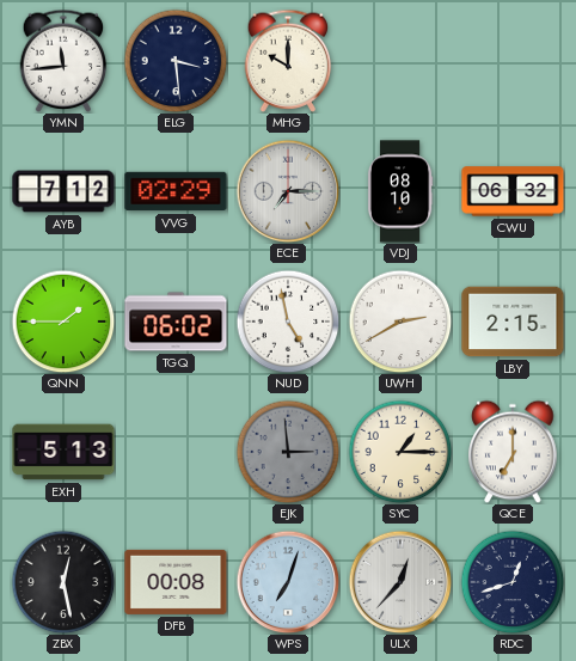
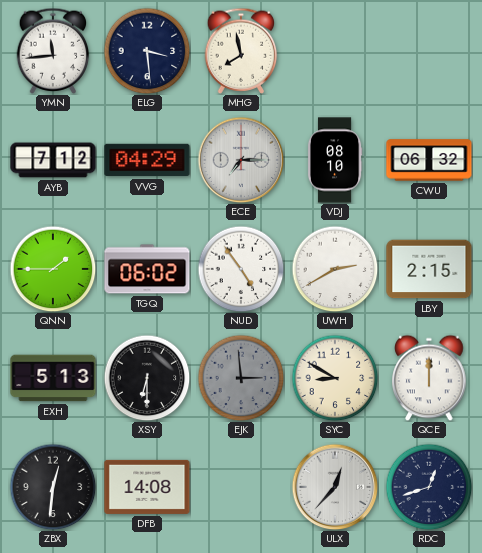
MHG: 10:00 -> 7:58 (241, 51)
VVG: 02:29 -> 04:29 (147, 160)
NUD: 4:58 -> 4:54 (241, 269)
XSY: none -> 6:30 (147, 378)
SYC: 1:15 -> 8:50 (335, 378)
QCE: 7:00 -> 12:00 (429, 378)
ZBX: 12:28 -> 12:31 (53, 487)
DFB: 00:08 -> 14:08 (147, 487)
WPS: 7:03 -> none (288, 582)
